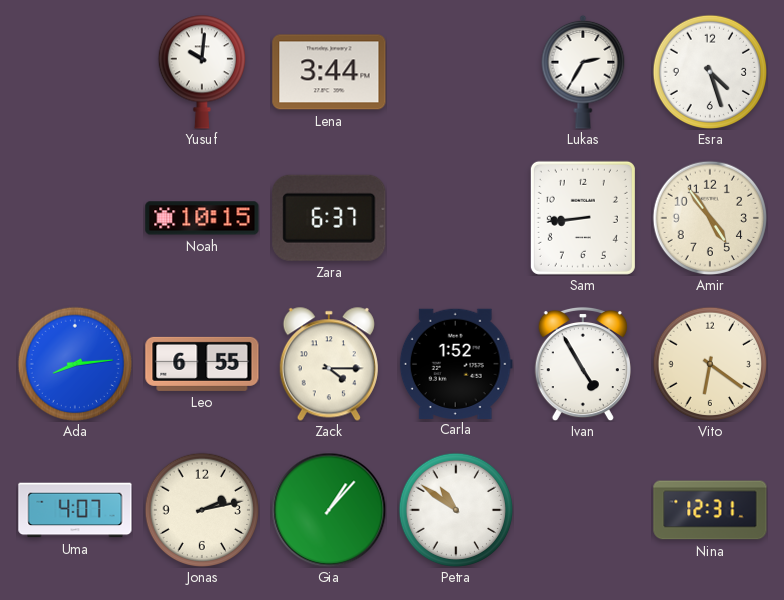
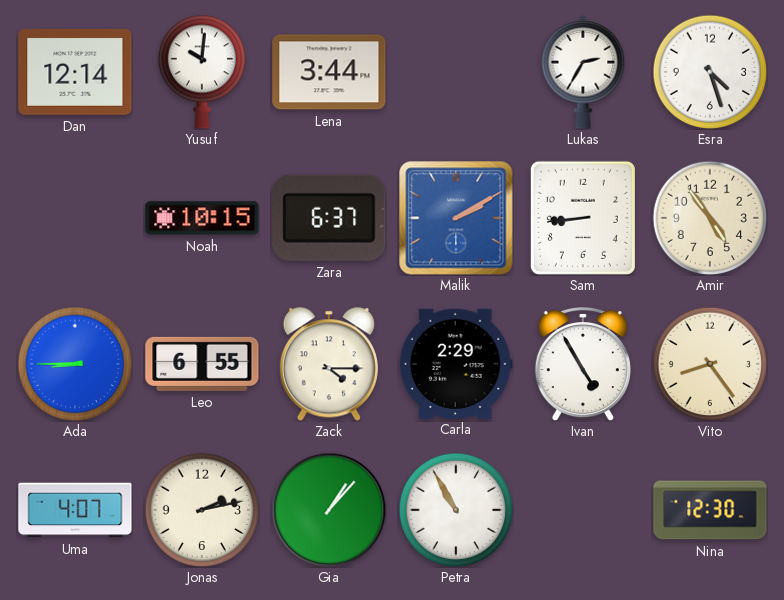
Dan: none -> 12:14 (75, 72)
Malik: none -> 2:10 (456, 218)
Ada: 8:14 -> 8:45 (75, 364)
Carla: 1:52 -> 2:29 (456, 363)
Vito: 6:21 -> 8:24 (710, 364)
Petra: 10:51 -> 10:55 (456, 510)
Nina: 12:31 -> 12:30 (710, 510)
